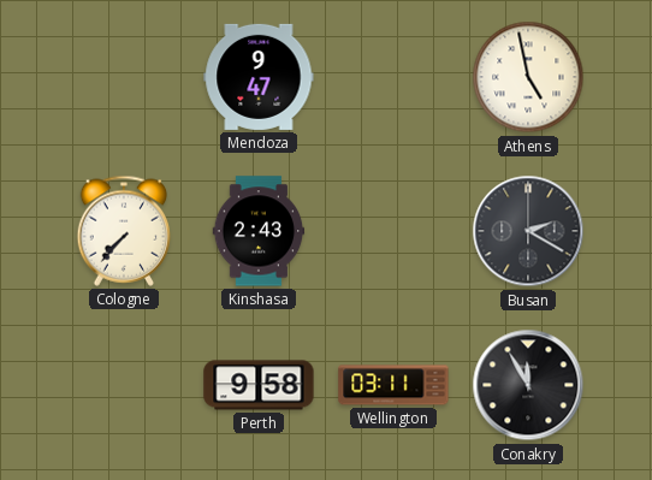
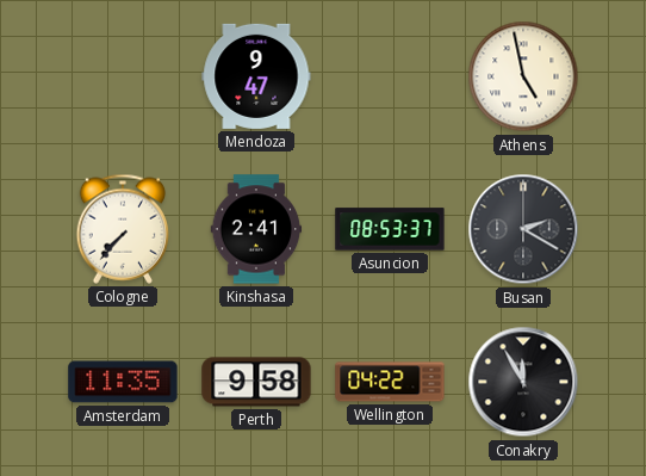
Kinshasa: 2:43 -> 2:41 (256, 229)
Asuncion: none -> 08:53 (390, 229)
Amsterdam: none -> 11:35 (123, 382)
Wellington: 03:11 -> 04:22 (390, 382)
